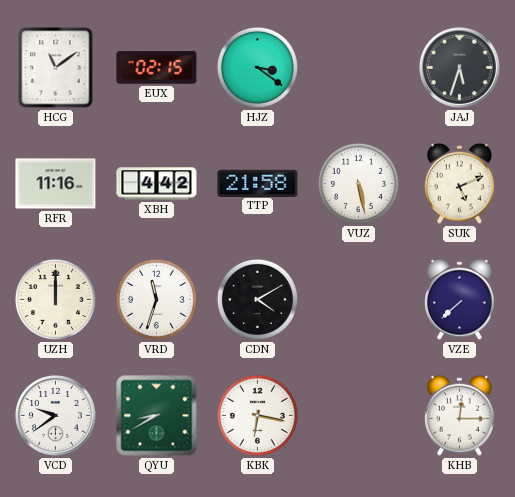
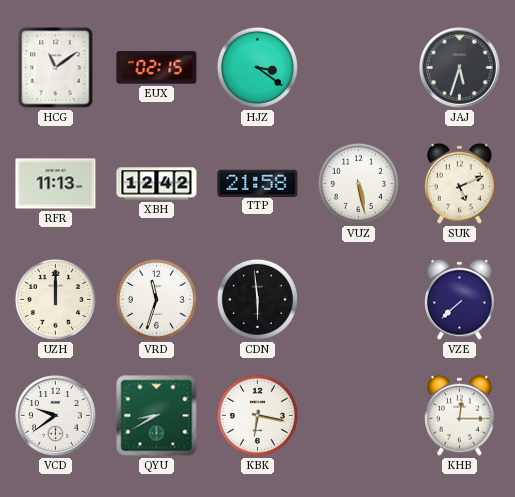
RFR: 11:16 -> 11:13 (56, 184)
XBH: 4:42 -> 12:42 (157, 184)
CDN: 4:10 -> 5:59 (257, 299)
